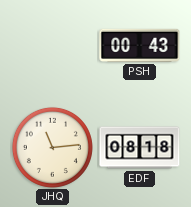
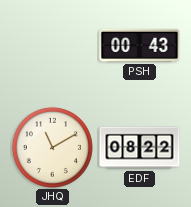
JHQ: 11:14 -> 11:10 (52, 147)
EDF: 08:18 -> 08:22 (140, 148)
